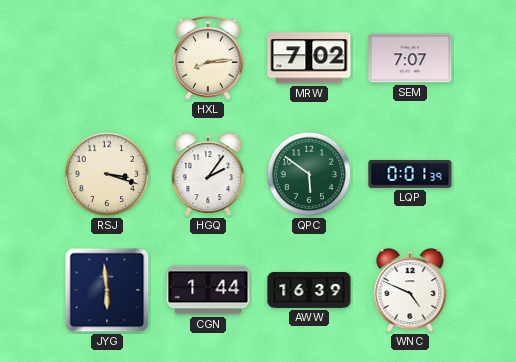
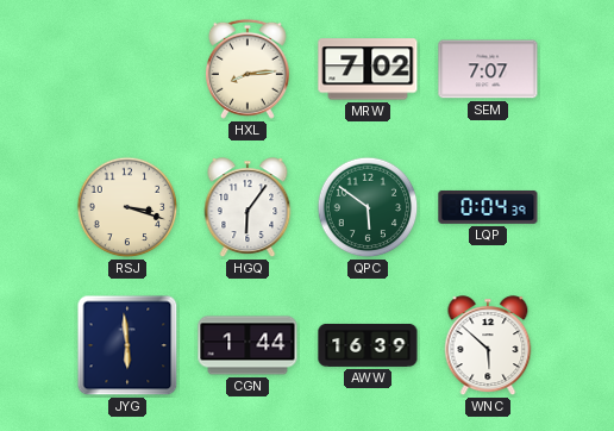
HGQ: 2:06 -> 6:06 (248, 208)
LQP: 0:01 -> 0:04 (488, 207)
WNC: 4:49 -> 5:52 (488, 346)
